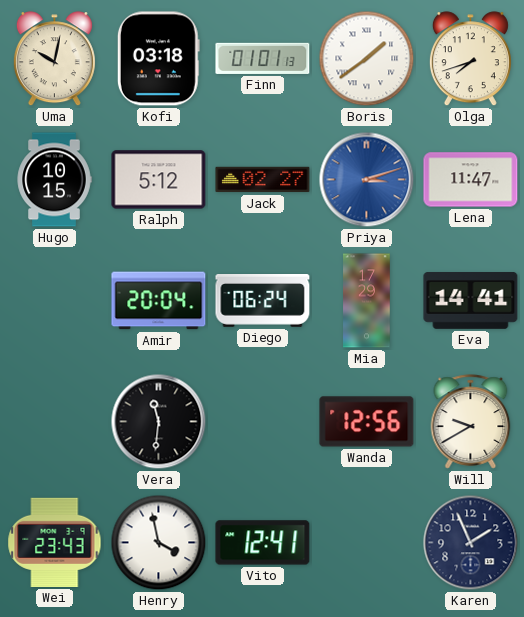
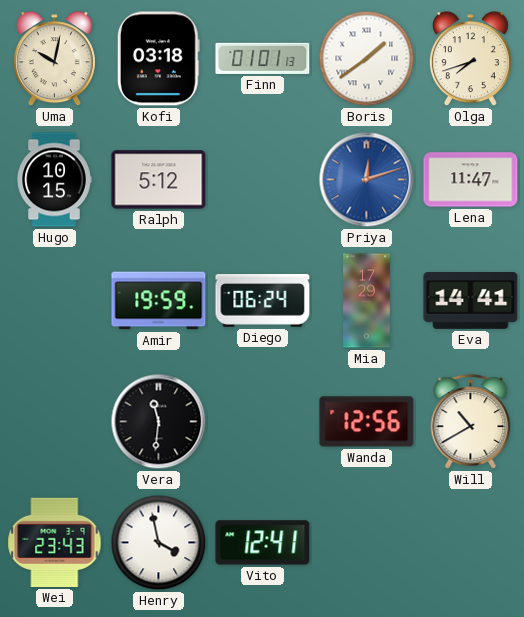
Jack: 02:27 -> none (263, 180)
Priya: 3:12 -> 12:12 (367, 180)
Amir: 20:04 -> 19:59 (159, 301)
Will: 9:40 -> 10:40 (471, 422)
Karen: 1:56 -> none (471, 543)
